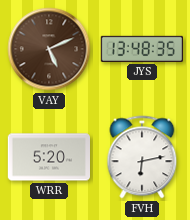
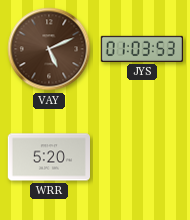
JYS: 13:48 -> 01:03 (142, 49)
FVH: 6:13 -> none (142, 157)
